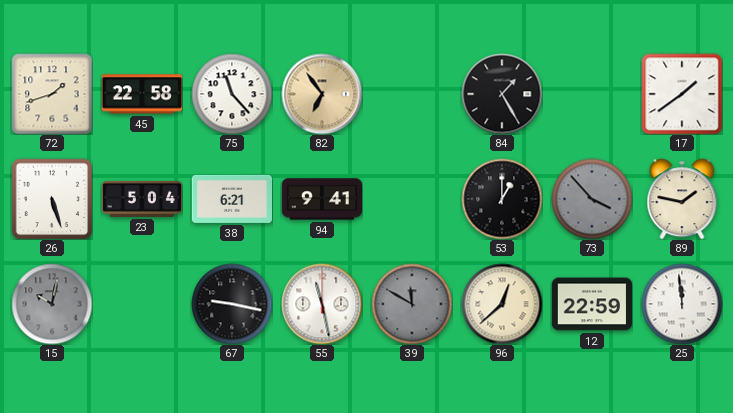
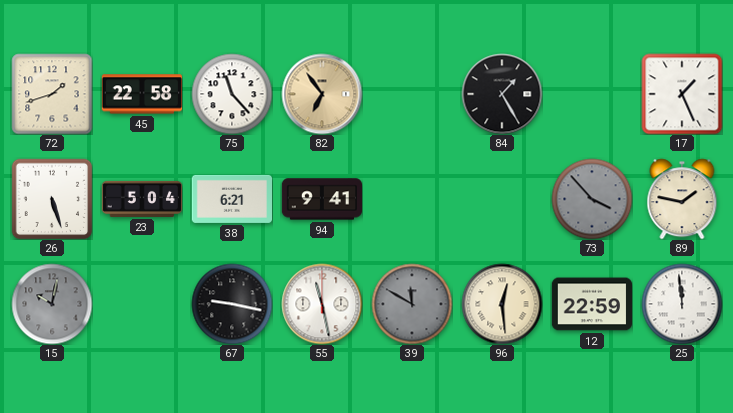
17: 1:39 -> 1:26 (682, 94)
53: 1:00 -> none (502, 199)
96: 12:38 -> 12:29 (502, 304)
